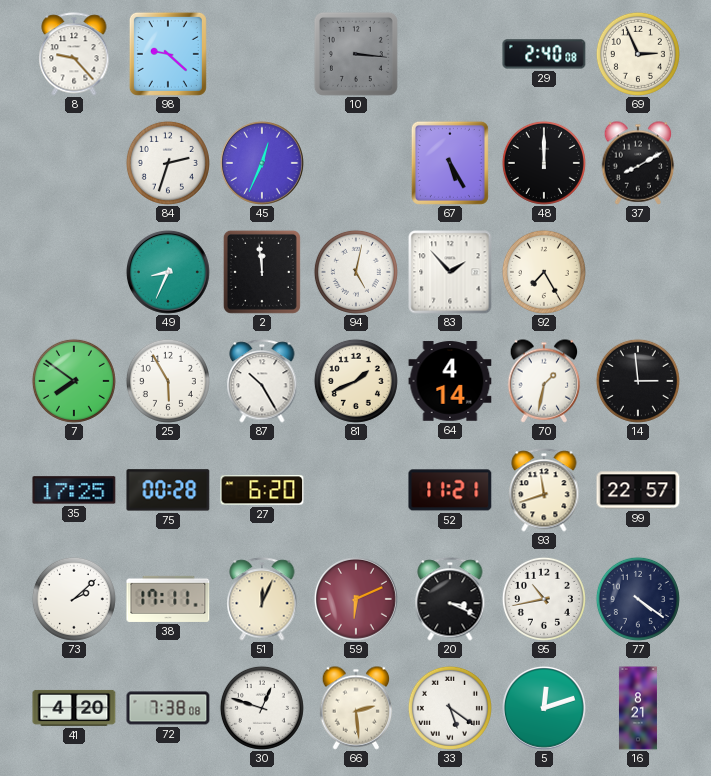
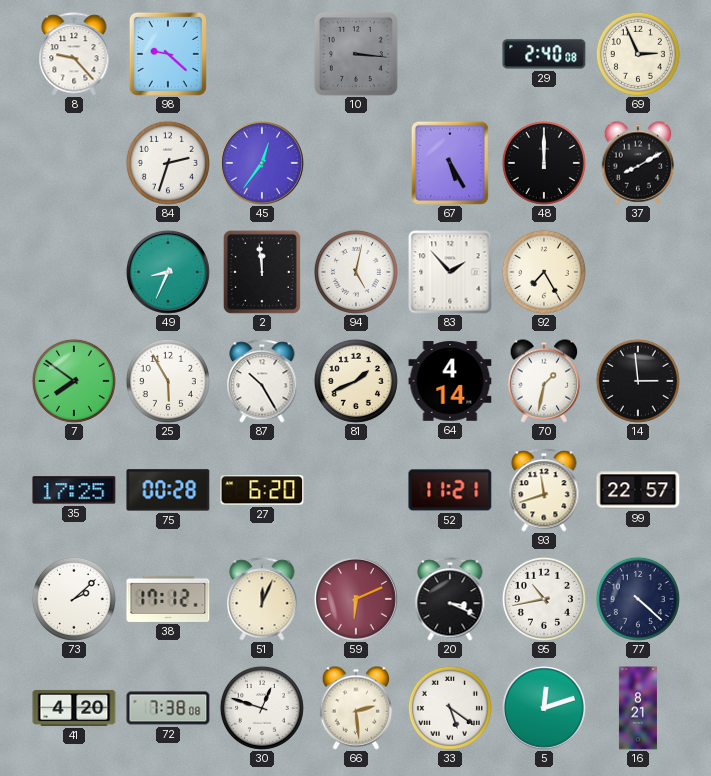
45: 12:34 -> 12:36 (262, 163)
38: 17:11 -> 17:12 (168, 599)
77: 4:21 -> 4:22 (638, 599)
